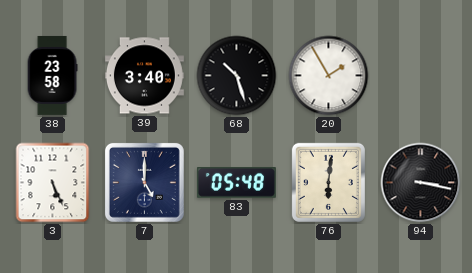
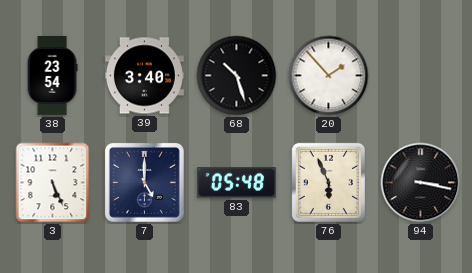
38: 23:58 -> 23:54 (52, 75)
20: 1:55 -> 1:53 (329, 76)
76: 6:01 -> 5:56 (328, 182)
